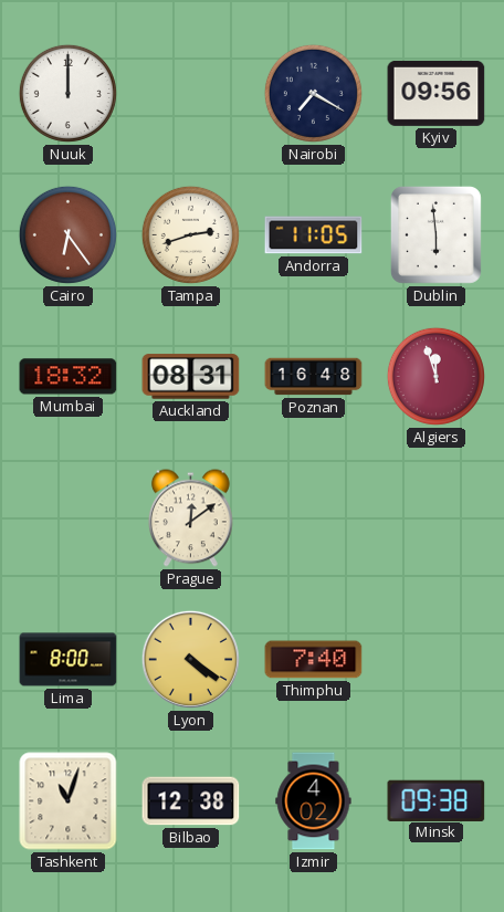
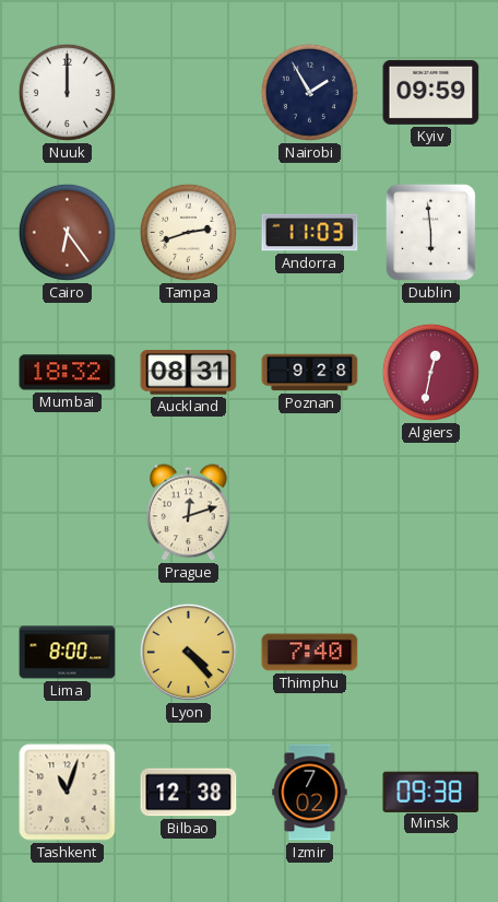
Nairobi: 7:20 -> 1:55 (309, 92)
Kyiv: 09:56 -> 09:59 (431, 92)
Andorra: 11:05 -> 11:03 (310, 233)
Poznan: 16:48 -> 9:28 (310, 373)
Algiers: 11:57 -> 12:32 (430, 372)
Prague: 12:09 -> 12:12 (188, 513)
Lyon: 4:21 -> 4:23 (188, 652)
Izmir: 4:02 -> 7:02 (310, 793)
